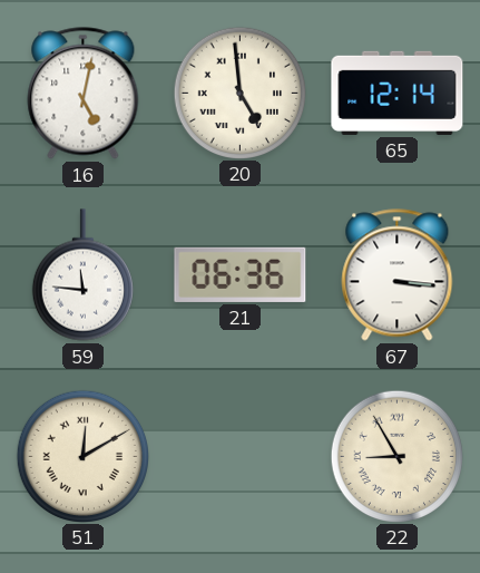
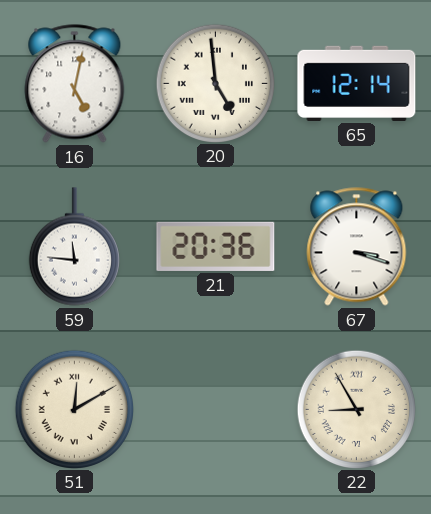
21: 06:36 -> 20:36 (216, 246)
67: 3:16 -> 3:18 (357, 247)
